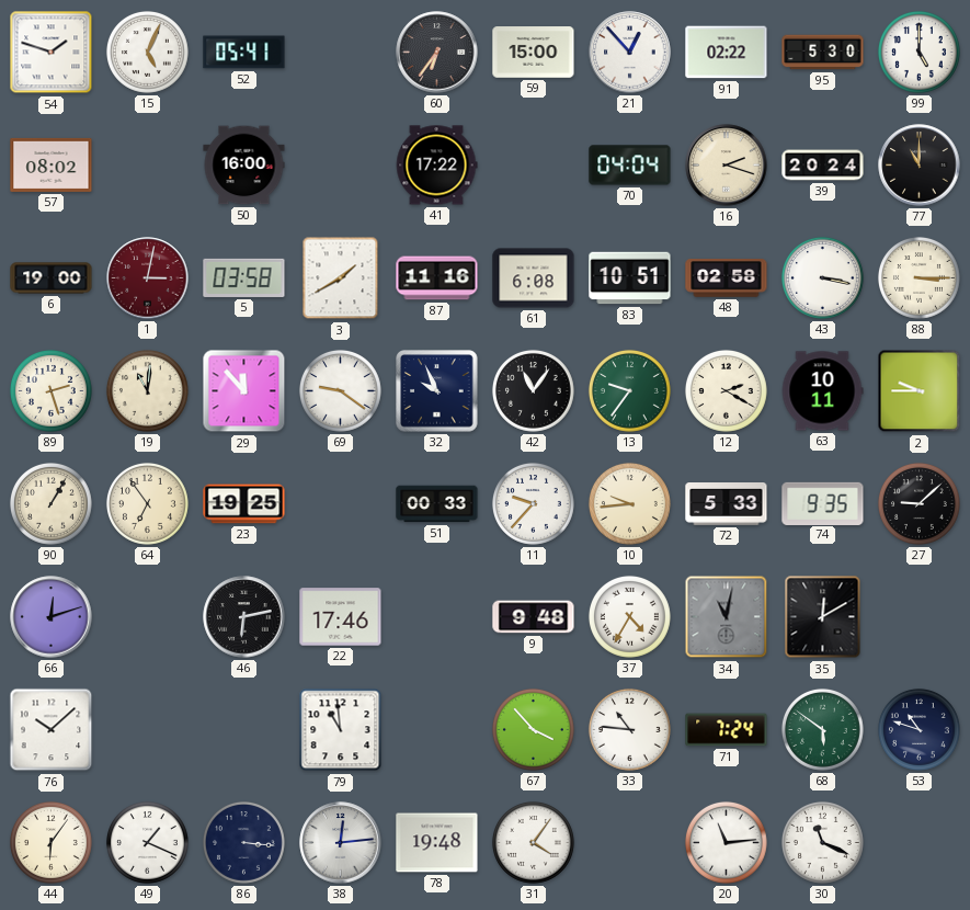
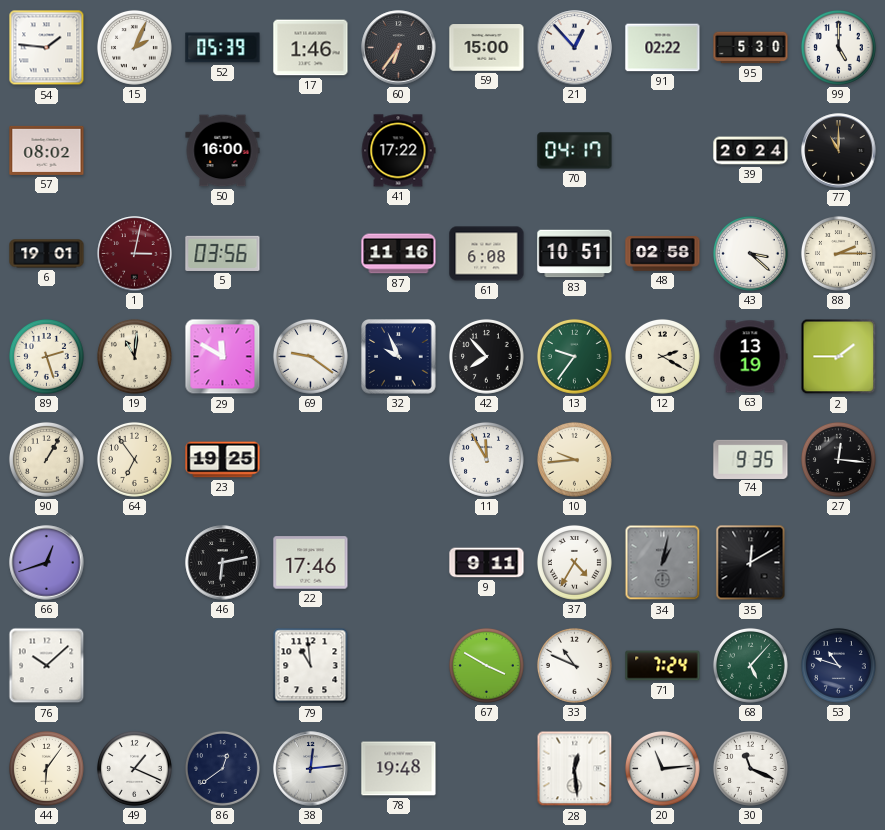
54: 1:48 -> 1:46 (47, 48)
15: 5:04 -> 2:04 (134, 47)
52: 05:41 -> 05:39 (223, 48)
17: none -> 1:46 (311, 48)
70: 04:04 -> 04:17 (575, 151)
16: 2:18 -> none (727, 166)
6: 19:00 -> 19:01 (47, 254)
5: 03:58 -> 03:56 (223, 253)
3: 1:40 -> none (341, 278)
43: 3:17 -> 3:22 (750, 253)
88: 3:15 -> 2:15 (838, 253)
29: 11:53 -> 11:50 (223, 357)
42: 11:06 -> 7:53 (486, 356)
63: 10:11 -> 13:19 (750, 357)
2: 9:45 -> 1:45 (839, 357)
51: 00:33 -> none (437, 504)
11: 9:37 -> 11:55 (486, 459)
72: 5:33 -> none (727, 504)
27: 9:08 -> 12:16 (838, 459)
66: 12:12 -> 12:42 (47, 563)
9: 9:48 -> 9:11 (487, 563)
34: 11:02 -> 1:02 (663, 563)
67: 3:53 -> 3:50 (486, 665)
33: 10:46 -> 10:49 (574, 665)
68: 5:51 -> 5:07 (750, 665)
86: 3:16 -> 12:39 (222, 768)
31: 4:06 -> none (533, 842)
28: none -> 12:29 (575, 769)
